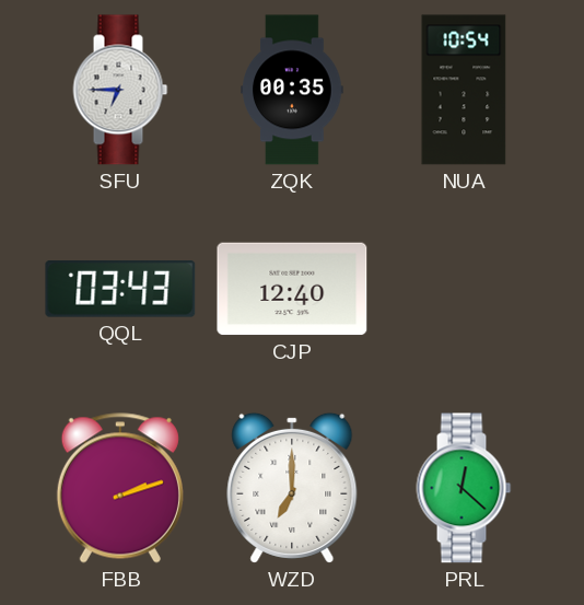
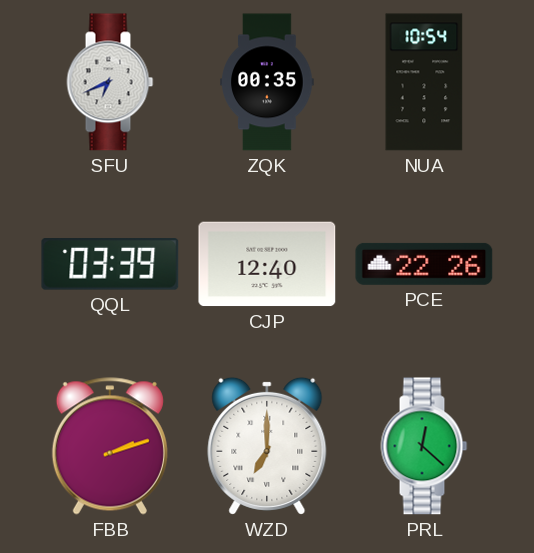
SFU: 6:45 -> 6:41 (110, 82)
QQL: 03:43 -> 03:39 (110, 264)
PCE: none -> 22:26 (424, 264)
